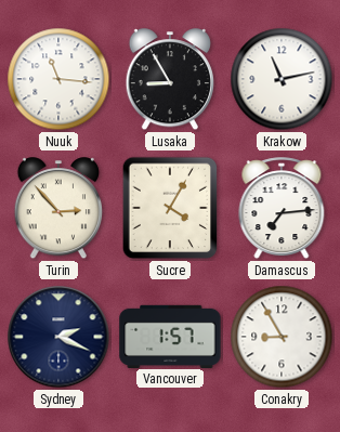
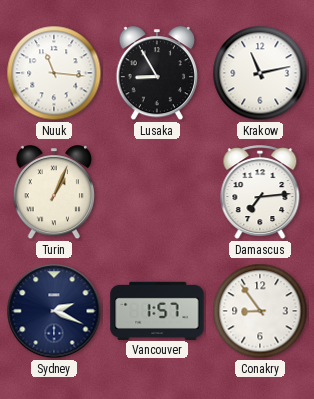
Turin: 2:53 -> 1:04 (53, 193)
Sucre: 4:05 -> none (170, 208)
Conakry: 8:55 -> 8:54 (260, 311)
